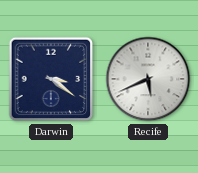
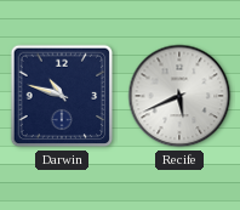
Darwin: 3:21 -> 10:48 (62, 96)
